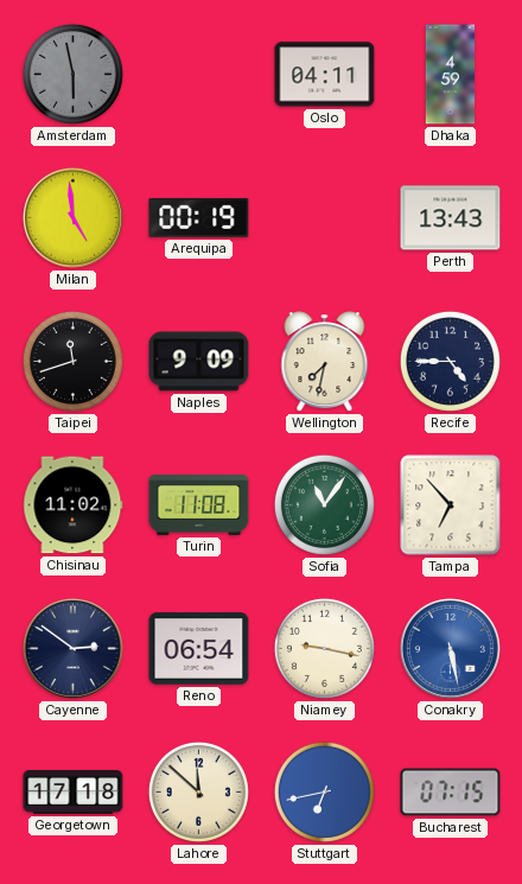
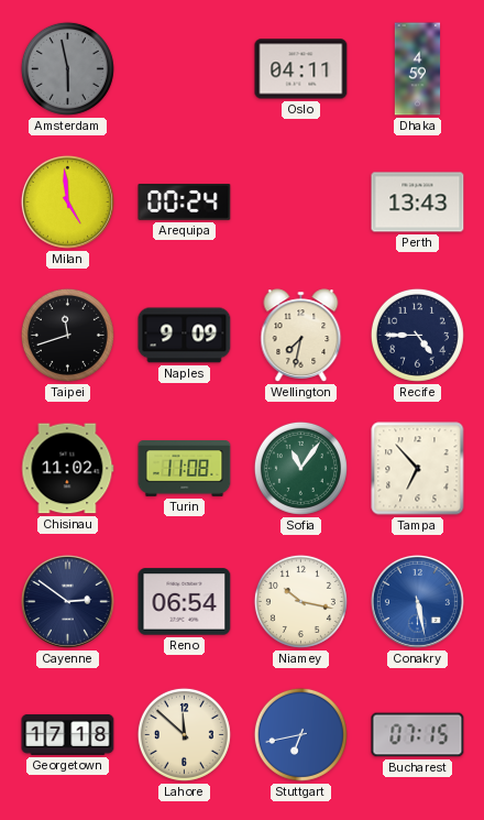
Arequipa: 00:19 -> 00:24 (185, 201)
Niamey: 9:17 -> 10:17 (300, 601)
